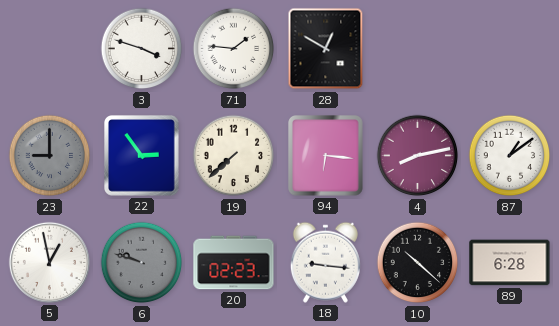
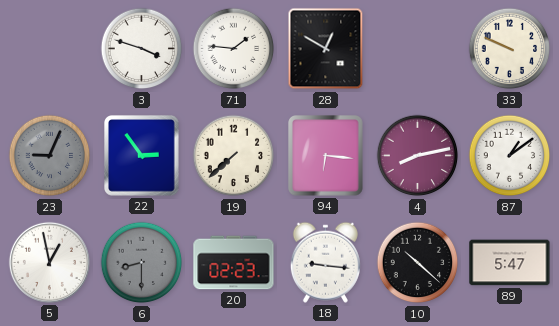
33: none -> 9:49 (510, 49)
23: 9:00 -> 9:04 (50, 156)
6: 9:48 -> 8:30 (142, 263)
89: 6:28 -> 5:47 (510, 263)
